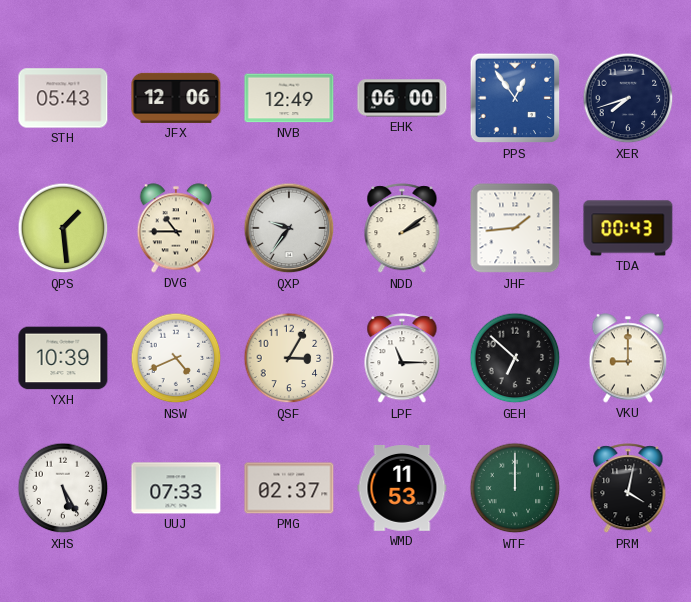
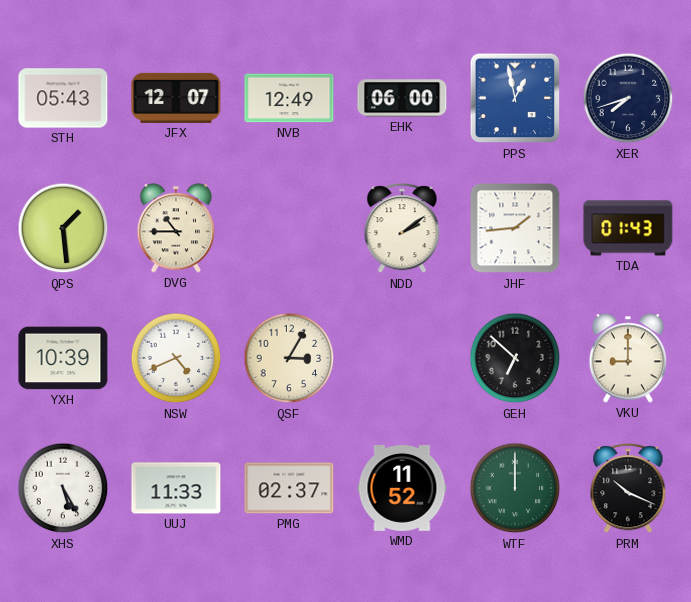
JFX: 12:06 -> 12:07 (176, 98)
PPS: 12:54 -> 12:58 (515, 98)
QXP: 9:36 -> none (289, 228)
TDA: 00:43 -> 01:43 (628, 228)
LPF: 11:15 -> none (402, 359)
UUJ: 07:33 -> 11:33 (176, 488)
WMD: 11:53 -> 11:52 (402, 489)
PRM: 4:02 -> 10:19 (628, 489)
